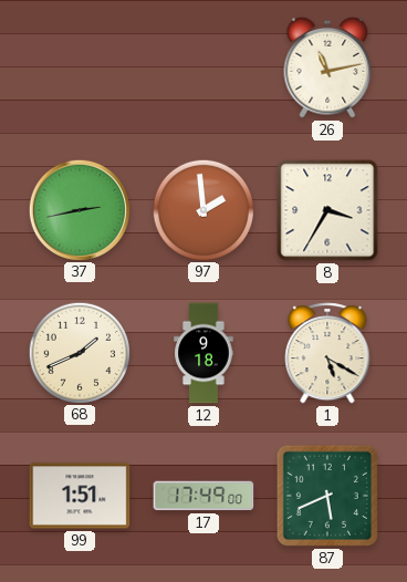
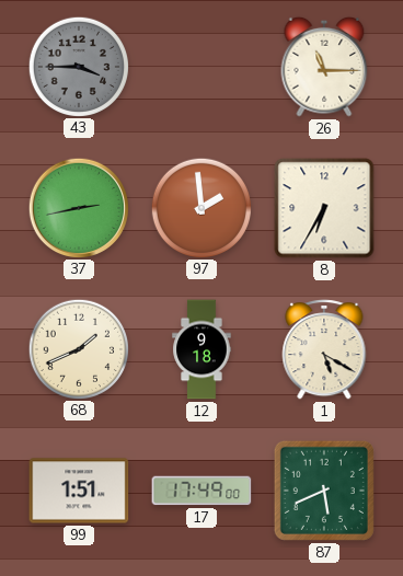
43: none -> 3:45 (78, 66)
26: 11:13 -> 11:15 (324, 67)
8: 3:35 -> 6:35 (324, 208)
